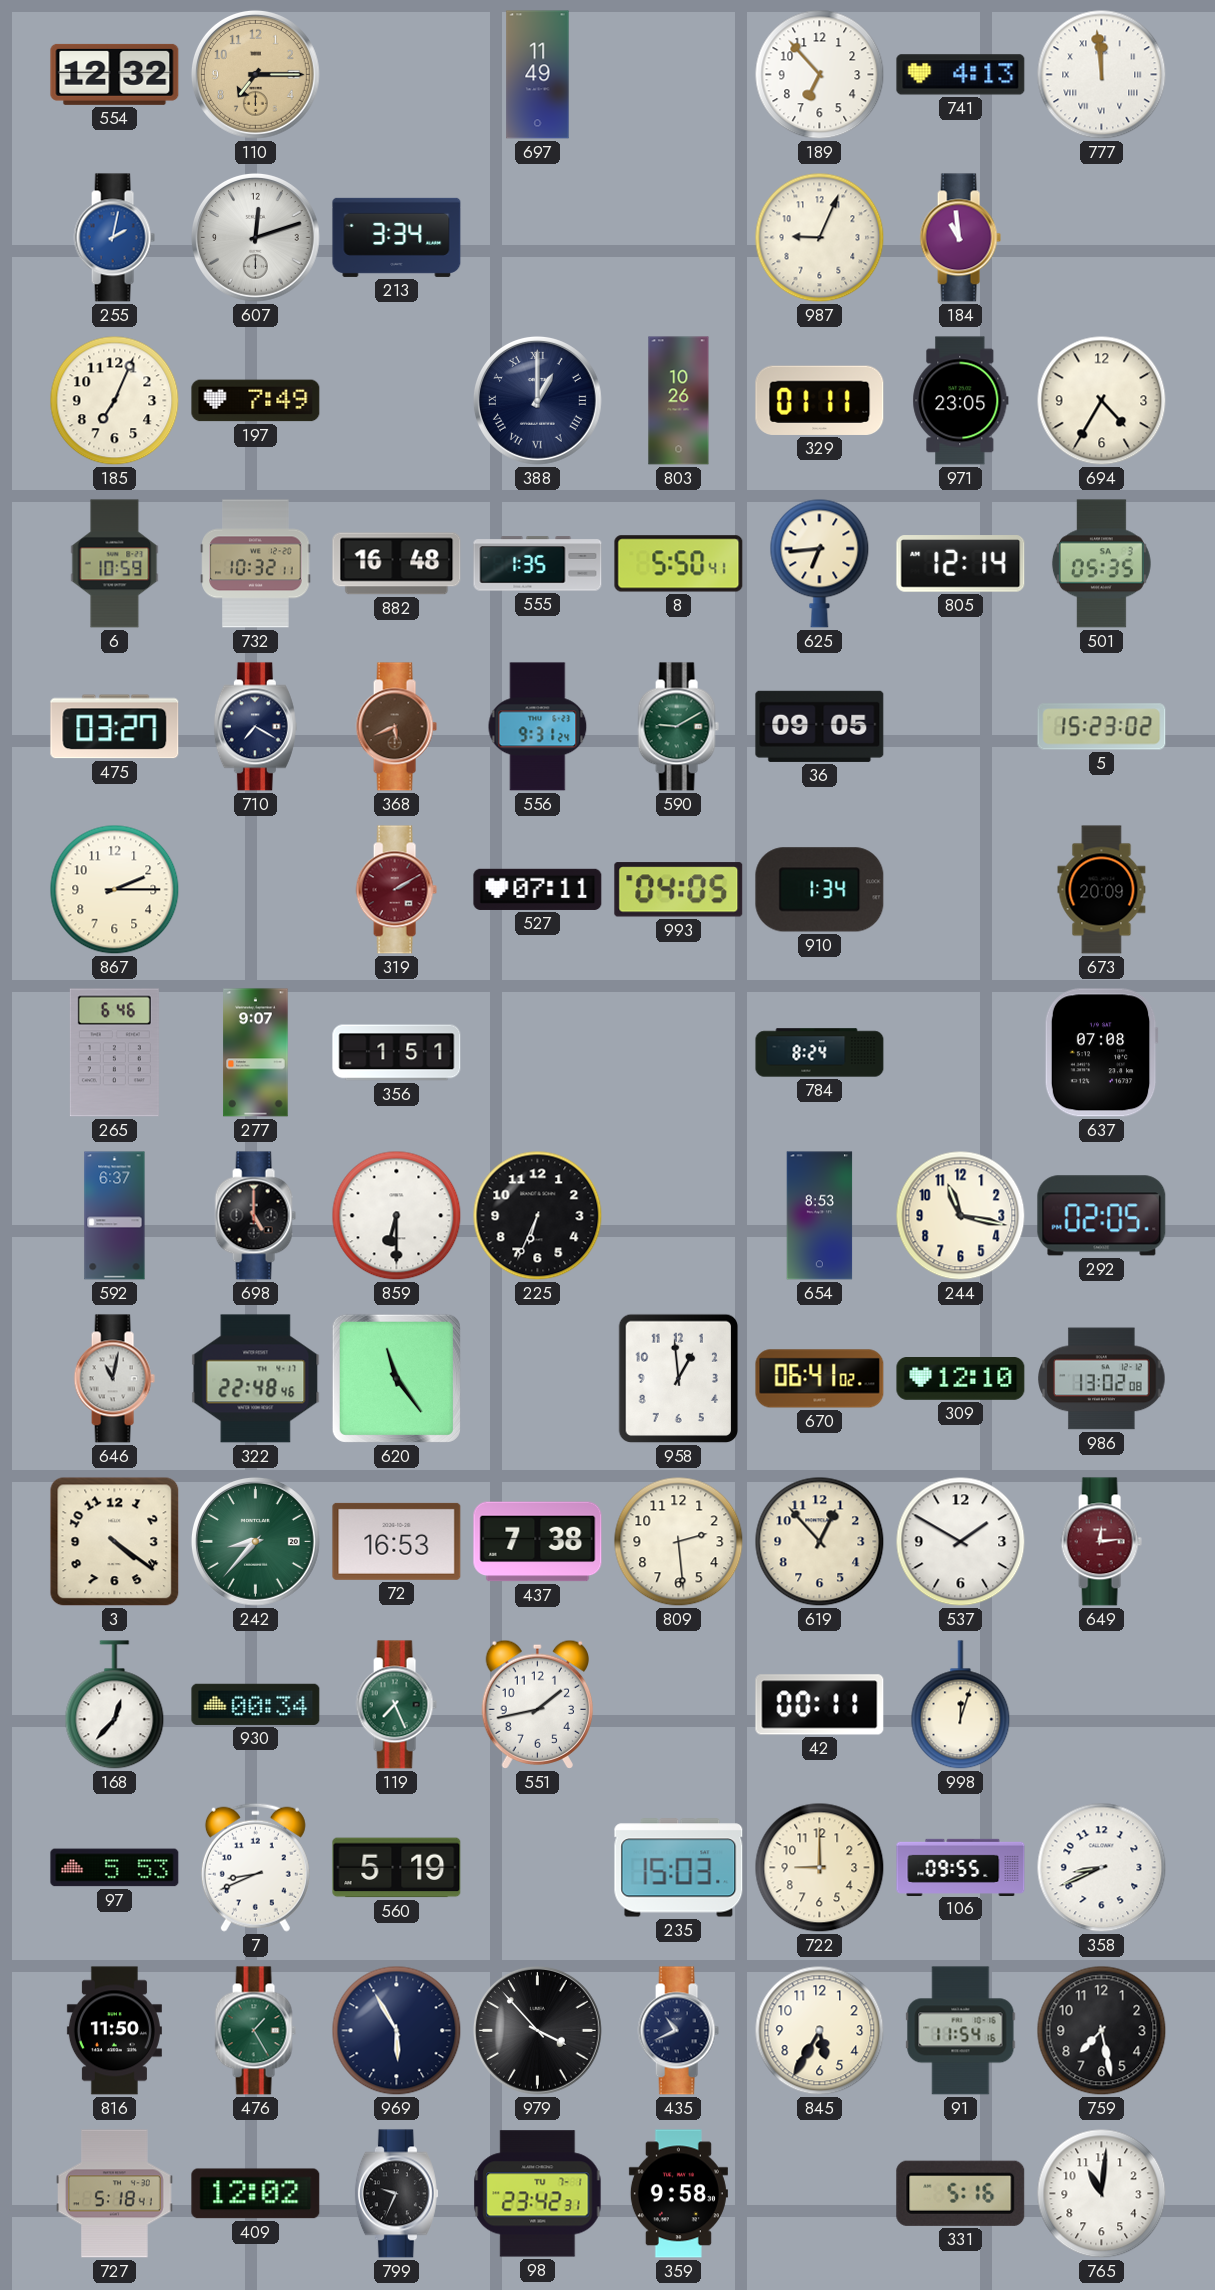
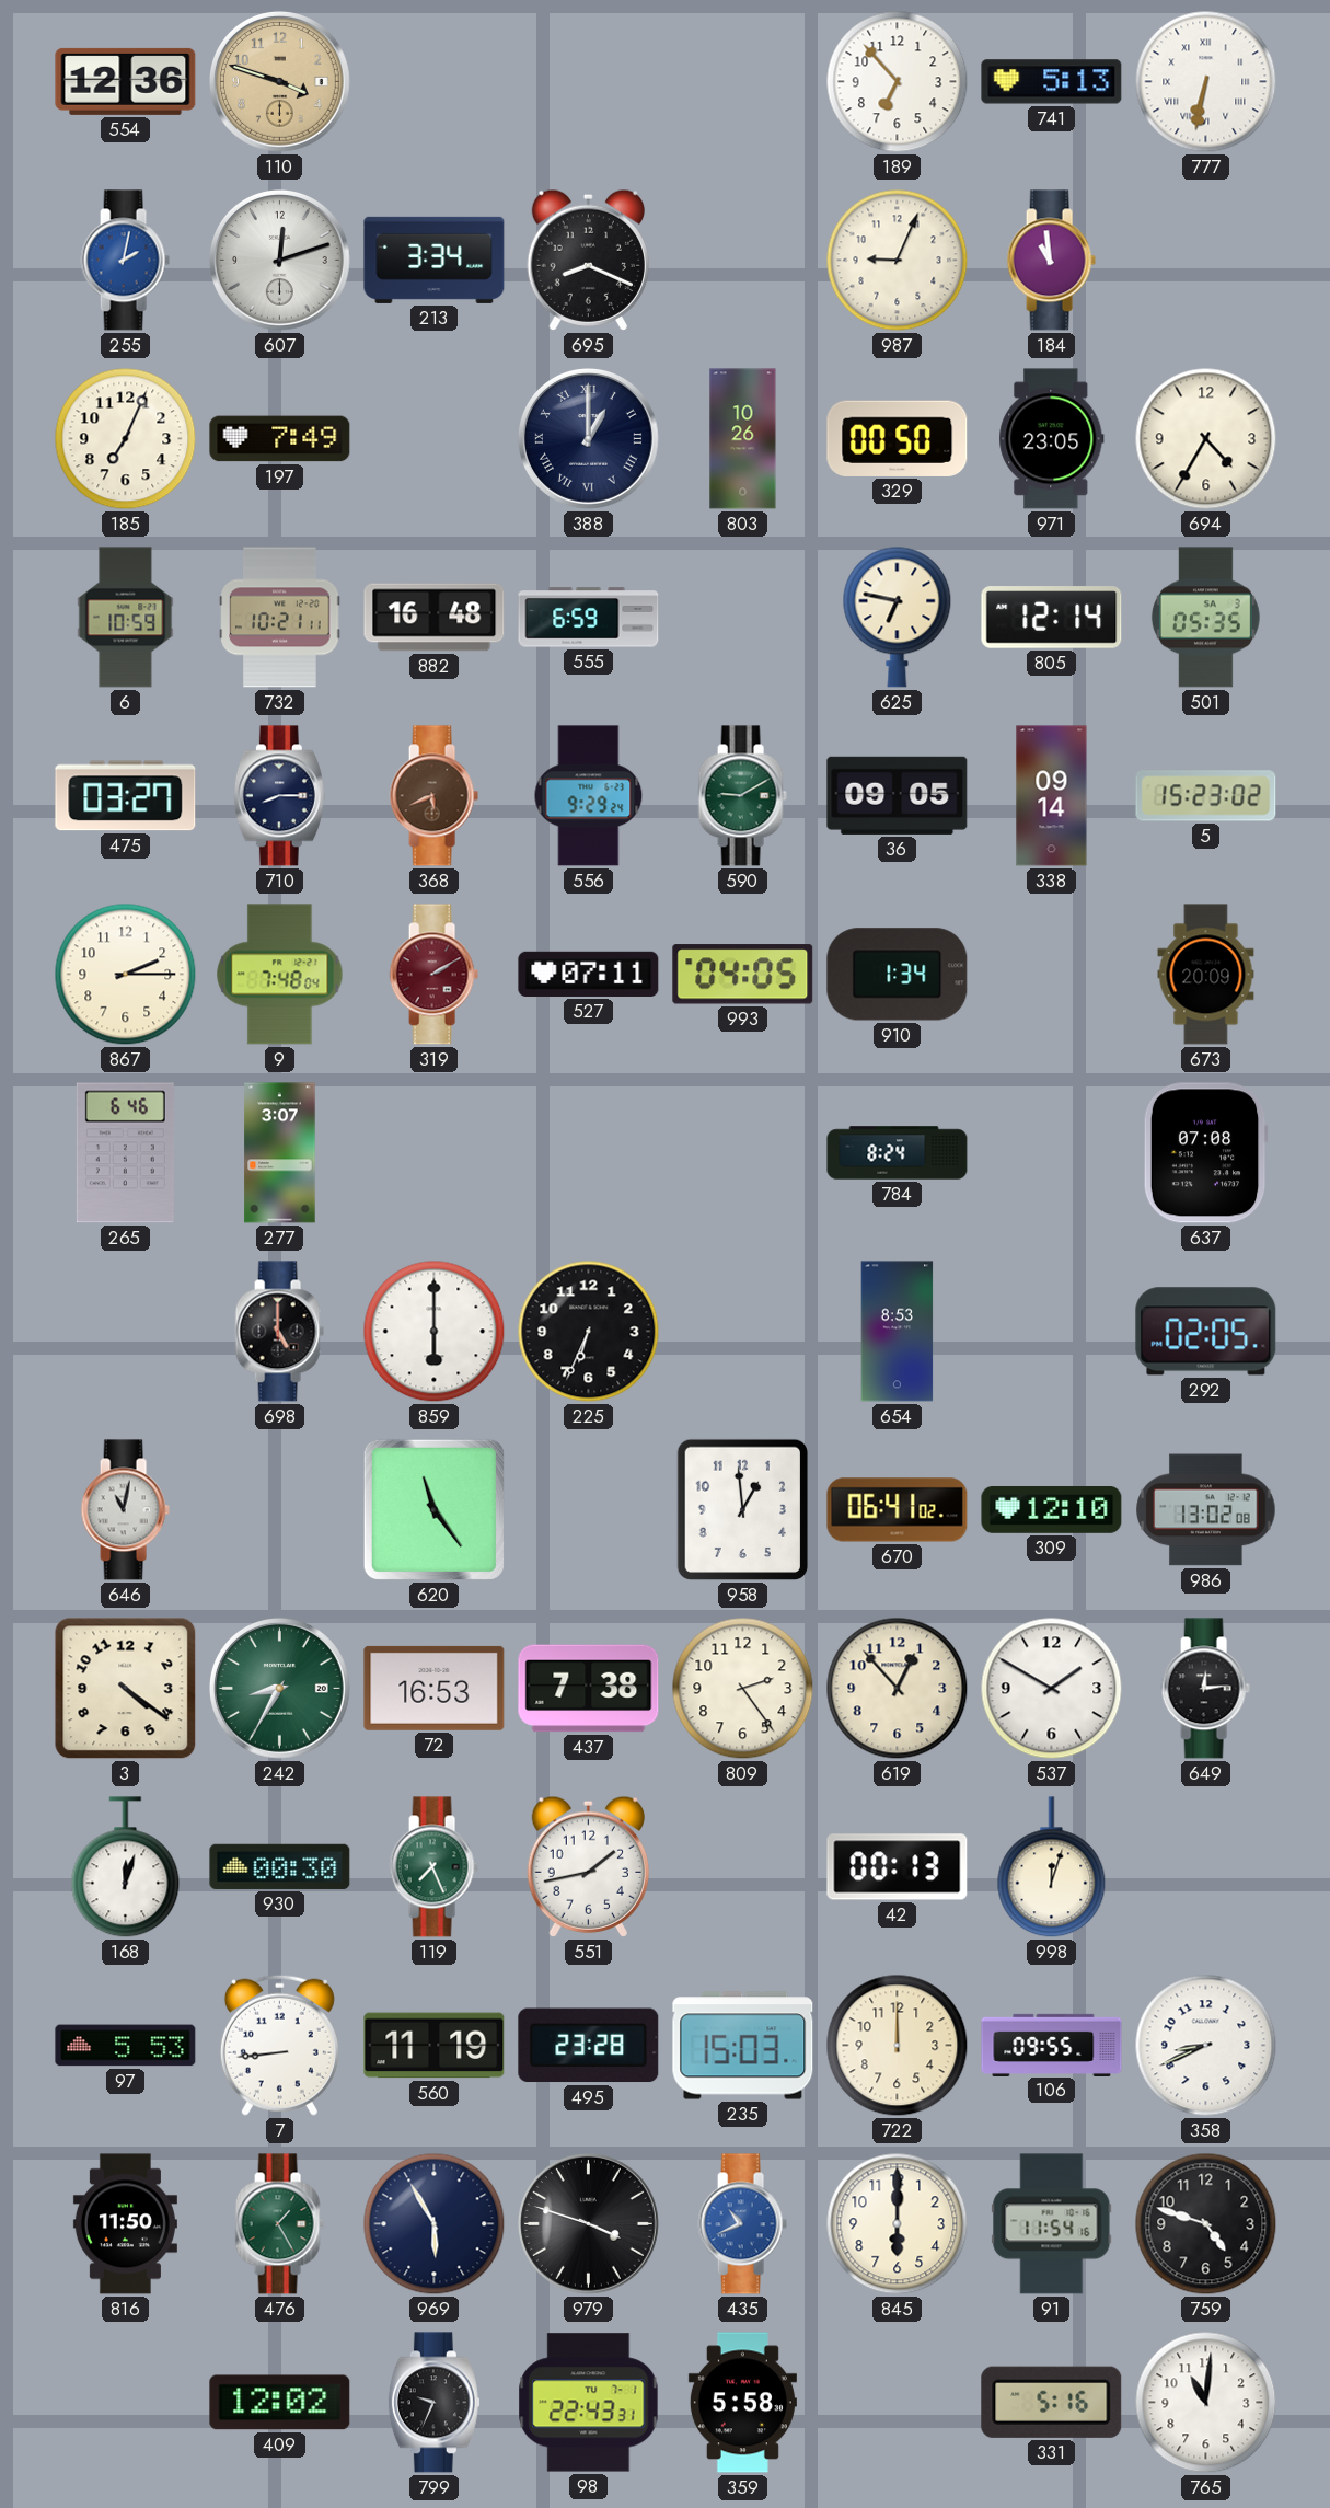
554: 12:32 -> 12:36 (126, 81)
110: 7:15 -> 3:48 (279, 81)
697: 11:49 -> none (538, 75)
741: 4:13 -> 5:13 (1052, 82)
777: 11:59 -> 6:32 (1206, 82)
695: none -> 8:19 (588, 260)
329: 01:11 -> 00:50 (898, 438)
732: 10:32 -> 10:21 (280, 618)
555: 1:35 -> 6:59 (589, 618)
8: 5:50 -> none (679, 564)
625: 6:44 -> 6:47 (898, 617)
710: 7:20 -> 8:15 (279, 796)
556: 9:31 -> 9:29 (589, 796)
338: none -> 09:14 (1052, 796)
9: none -> 7:48 (280, 975)
277: 9:07 -> 3:07 (280, 1153)
356: 1:51 -> none (397, 1053)
592: 6:37 -> none (115, 1216)
859: 6:30 -> 6:00 (435, 1332)
244: 11:17 -> none (961, 1216)
322: 22:48 -> none (256, 1379)
242: 8:37 -> 8:35 (279, 1688)
809: 2:29 -> 2:24 (743, 1689)
649 dial: burgundy -> black (1205, 1689)
168: 12:37 -> 12:03 (126, 1867)
930: 00:34 -> 00:30 (280, 1866)
42: 00:11 -> 00:13 (898, 1867)
7: 8:41 -> 8:44 (279, 2045)
560: 5:19 -> 11:19 (435, 2046)
495: none -> 23:28 (589, 2046)
722: 9:00 -> 12:00 (898, 2046)
979: 3:53 -> 3:48 (588, 2223)
435 dial: navy -> blue (742, 2224)
845: 5:35 -> 6:00 (898, 2224)
759: 7:28 -> 4:48 (1206, 2224)
727: 5:18 -> none (115, 2194)
98: 23:42 -> 22:43 (589, 2403)
359: 9:58 -> 5:58 (742, 2403)
